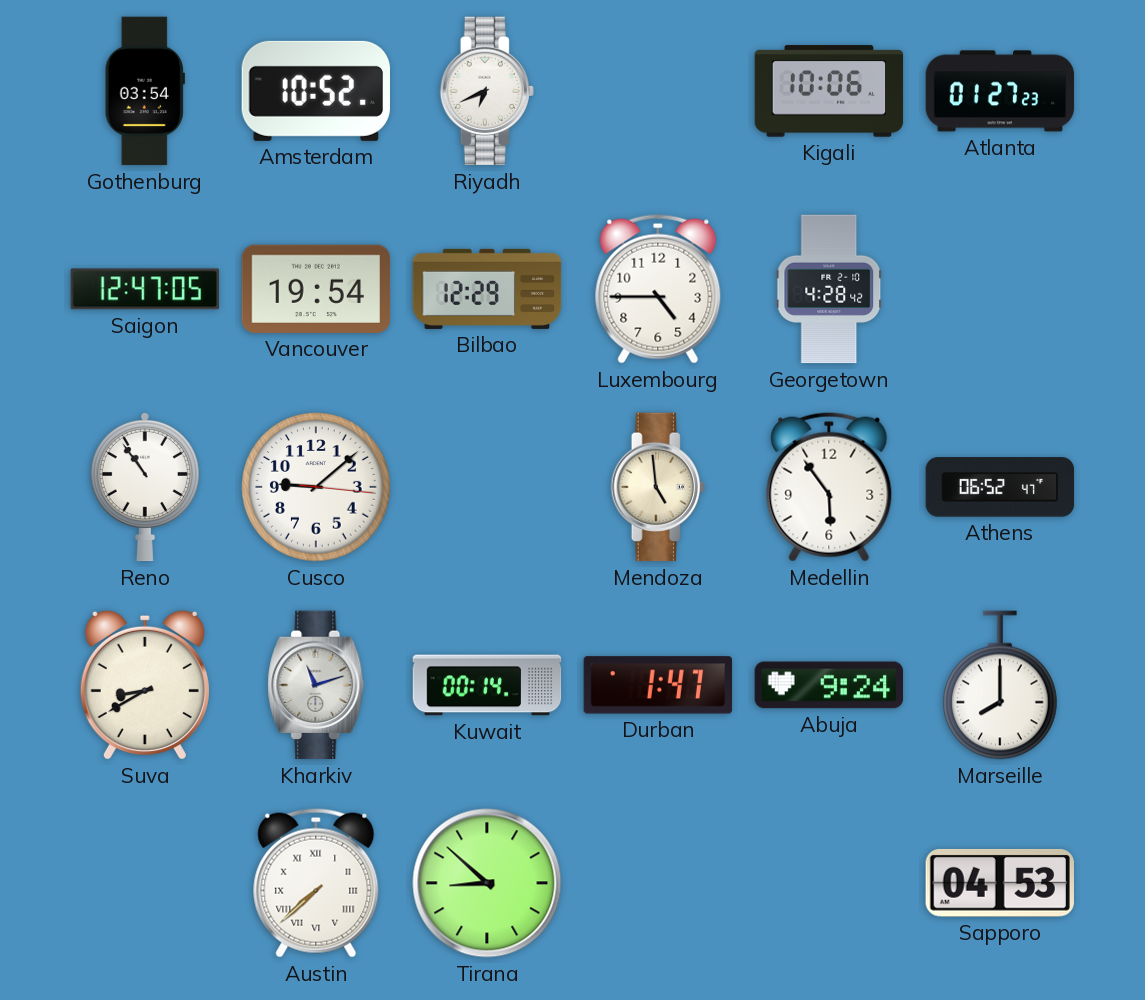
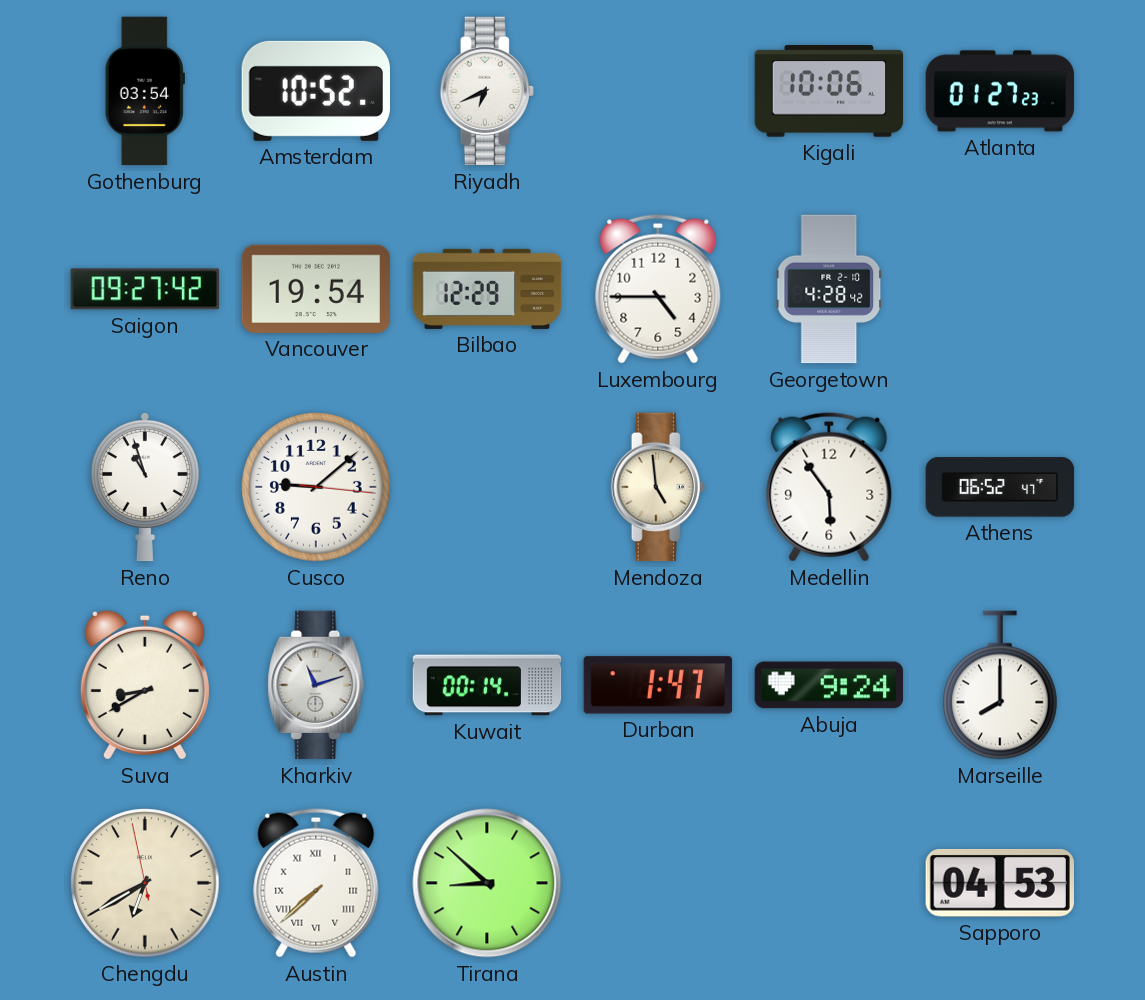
Saigon: 12:47 -> 09:27 (145, 289)
Reno: 10:54 -> 10:57 (145, 487)
Chengdu: none -> 6:39 (145, 883)
